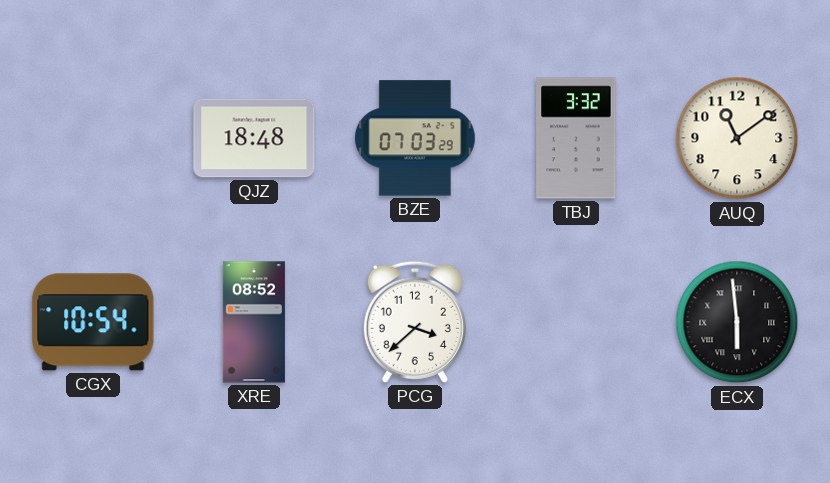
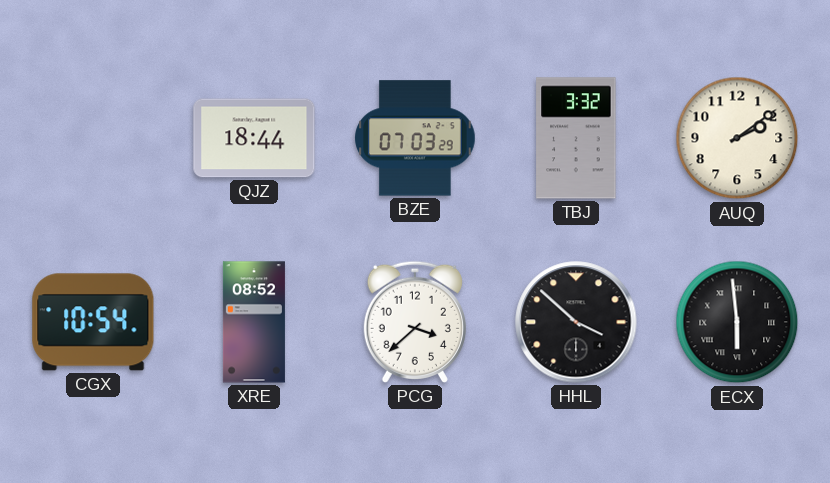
QJZ: 18:48 -> 18:44 (254, 138)
AUQ: 11:09 -> 2:09 (737, 138)
HHL: none -> 3:52 (576, 322)
